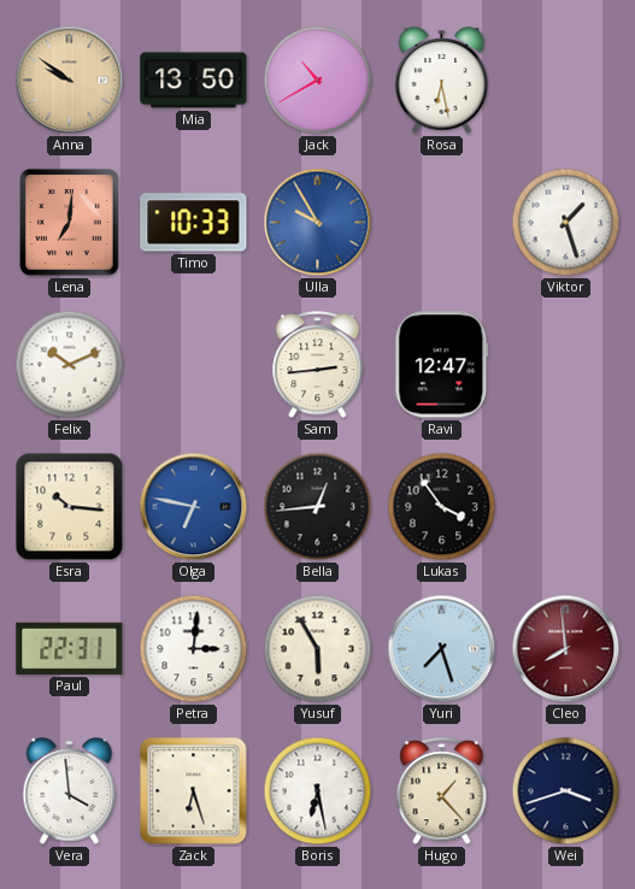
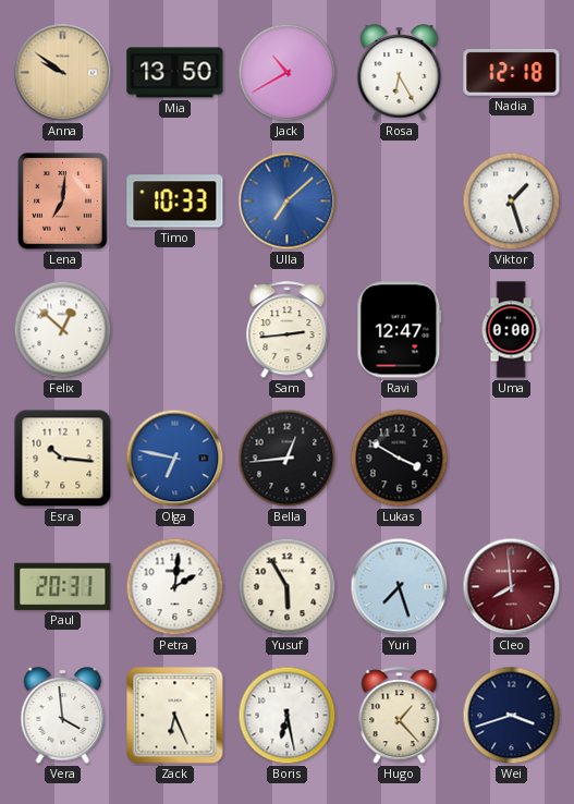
Rosa: 6:28 -> 6:25 (400, 73)
Nadia: none -> 12:18 (512, 72)
Ulla: 9:55 -> 7:08 (288, 202)
Felix: 10:11 -> 12:52 (63, 330)
Uma: none -> 0:00 (511, 330)
Lukas: 3:54 -> 3:50 (400, 459)
Paul: 22:31 -> 20:31 (63, 586)
Petra: 3:01 -> 2:01 (175, 587)
Zack: 6:27 -> 6:26 (175, 716)
